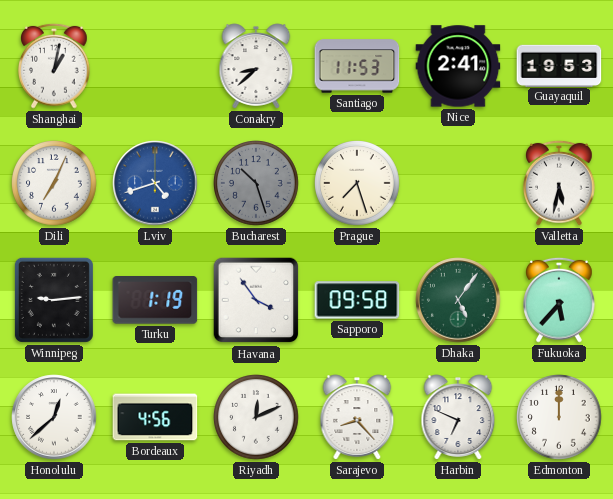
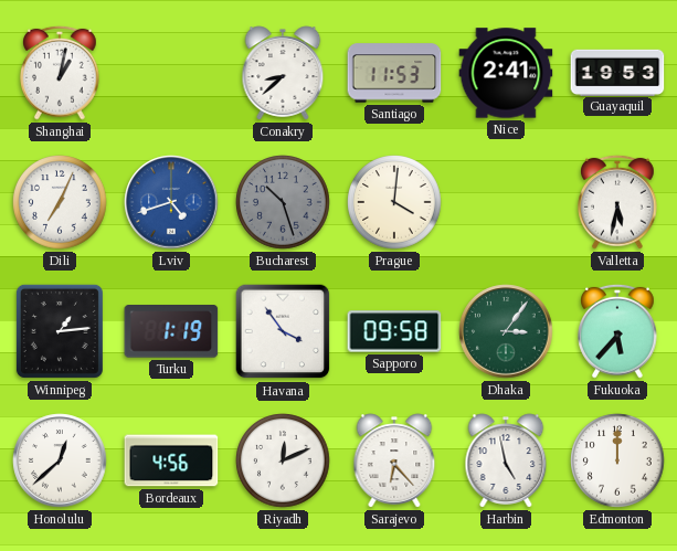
Prague: 7:27 -> 4:01 (394, 202)
Winnipeg: 9:14 -> 1:14 (60, 331)
Dhaka: 5:06 -> 3:06 (506, 331)
Sarajevo: 8:23 -> 6:23 (394, 460)
Harbin: 6:49 -> 4:58 (506, 460)
